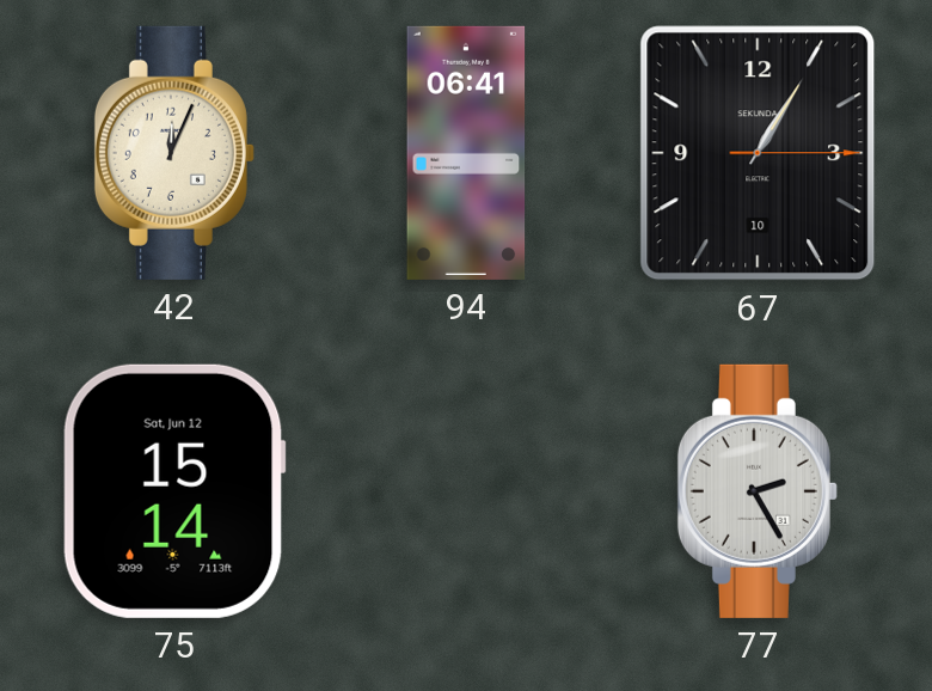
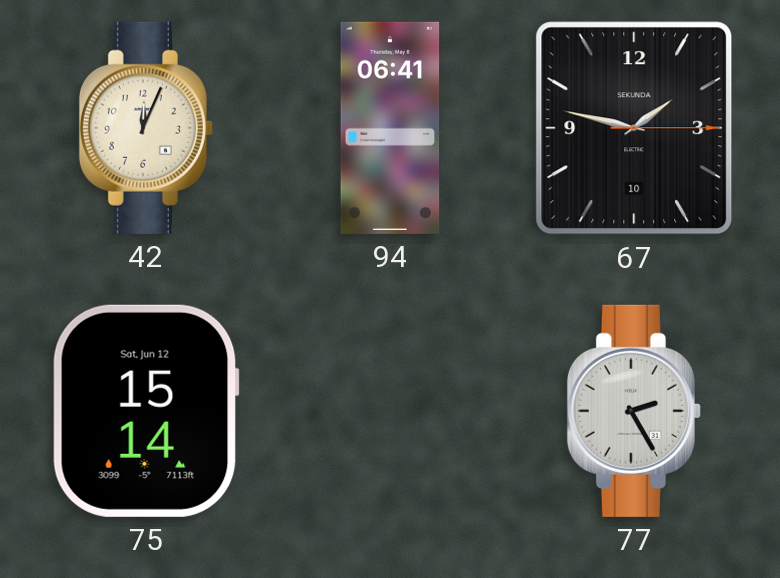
67: 1:05 -> 1:47 (634, 128)
